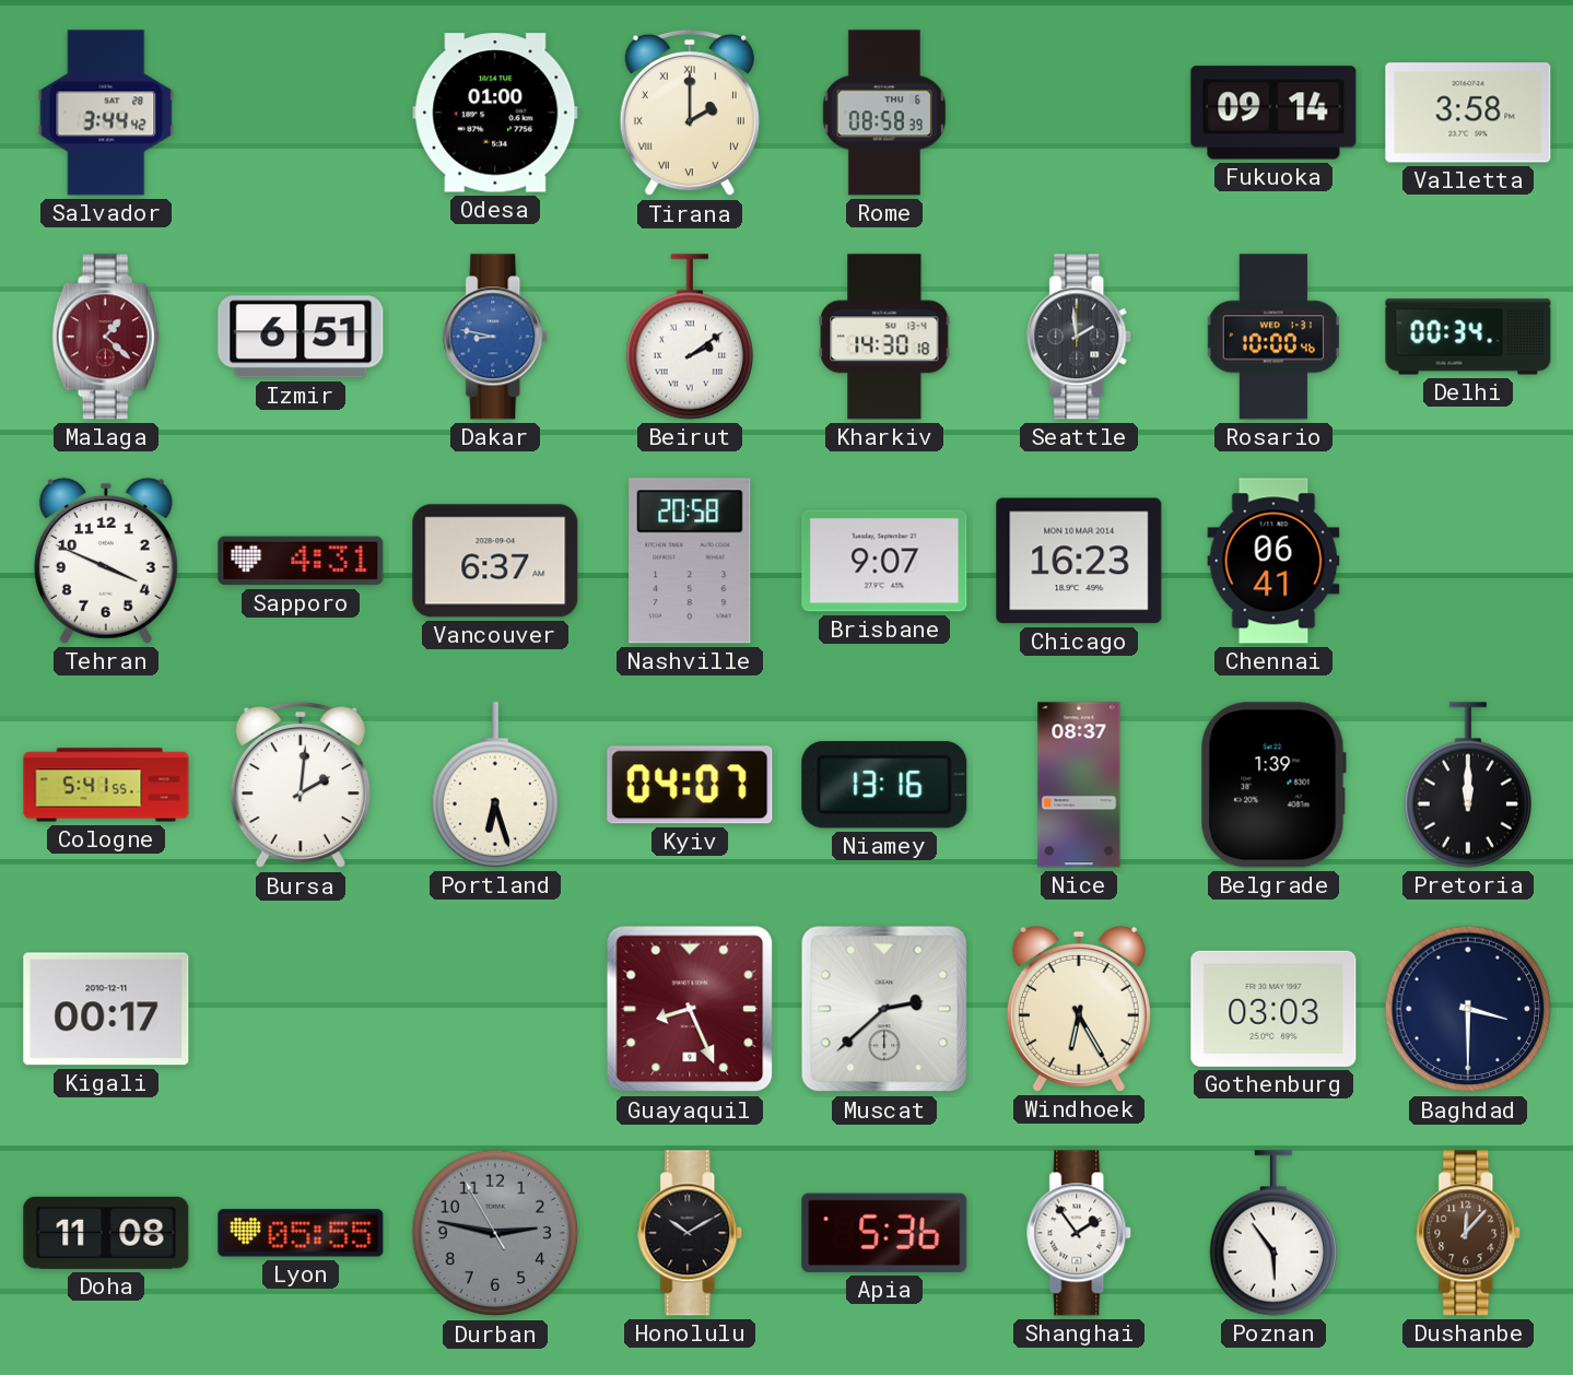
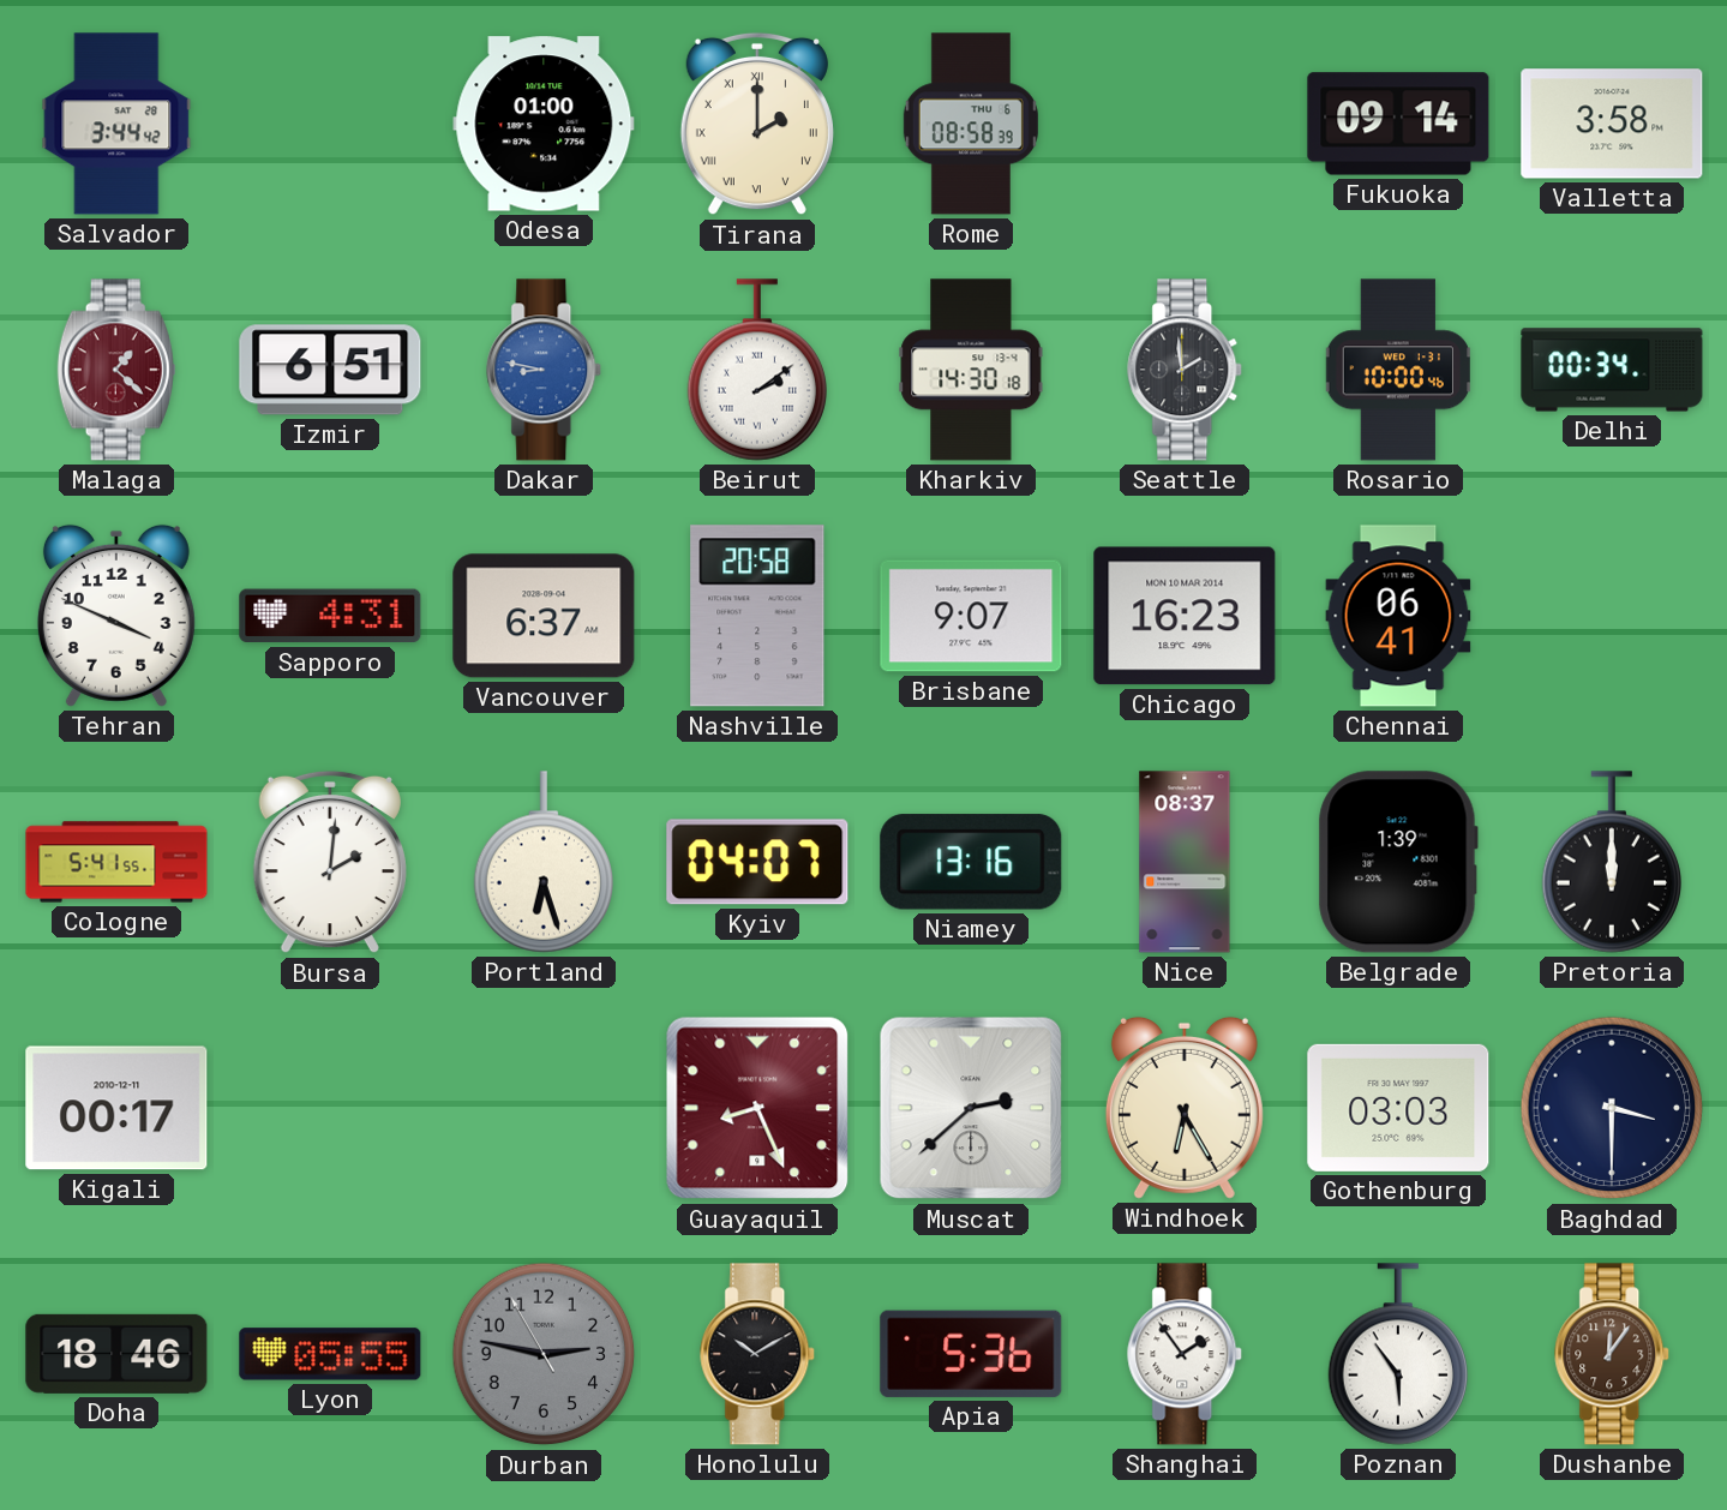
Doha: 11:08 -> 18:46 (116, 1354)
Dushanbe: 12:07 -> 12:06 (1613, 1354)
